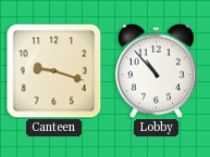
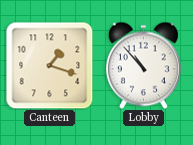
Canteen: 9:18 -> 1:18 (49, 65)
